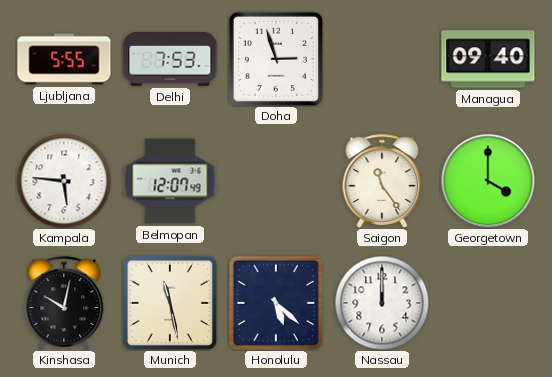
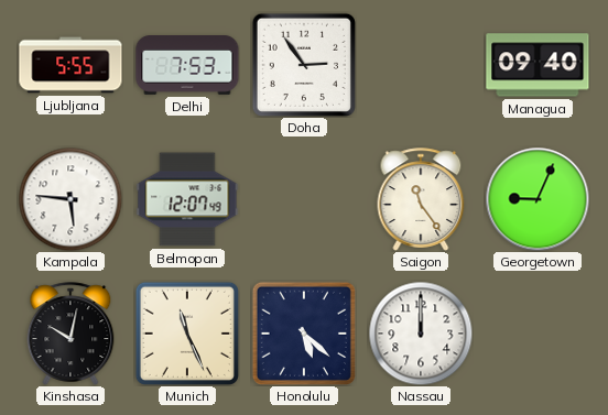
Doha: 2:57 -> 2:54 (304, 65)
Georgetown: 4:00 -> 9:04 (538, 199)
Munich: 11:28 -> 11:26 (187, 334)
